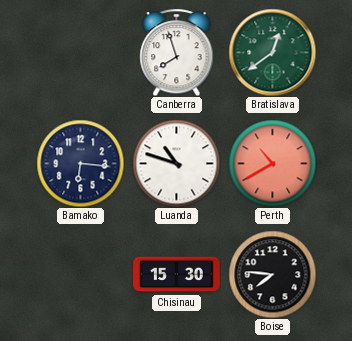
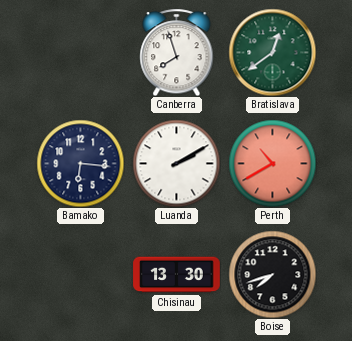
Luanda: 10:48 -> 2:10 (176, 163)
Chisinau: 15:30 -> 13:30 (177, 275)
Boise: 7:46 -> 7:42 (272, 274)
